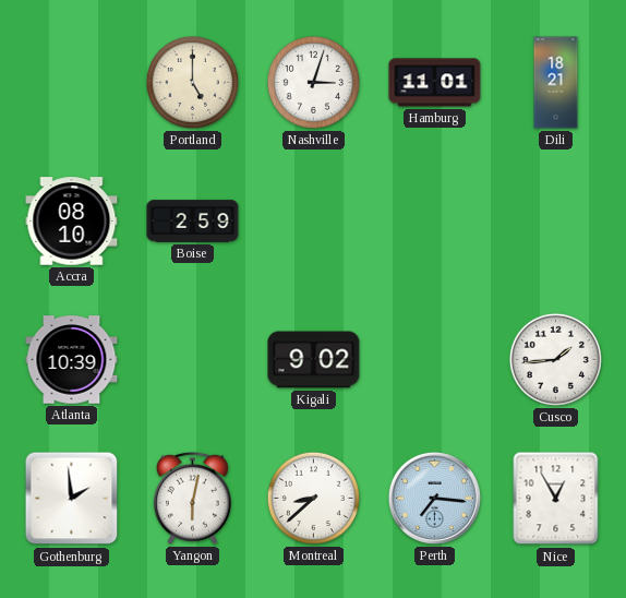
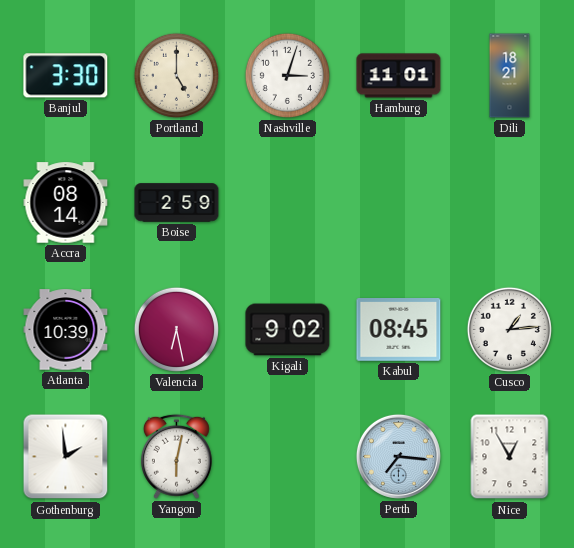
Banjul: none -> 3:30 (66, 76)
Accra: 08:10 -> 08:14 (66, 203)
Valencia: none -> 6:28 (176, 329)
Kabul: none -> 08:45 (399, 330)
Cusco: 1:44 -> 1:14 (509, 329)
Montreal: 8:38 -> none (313, 498)
